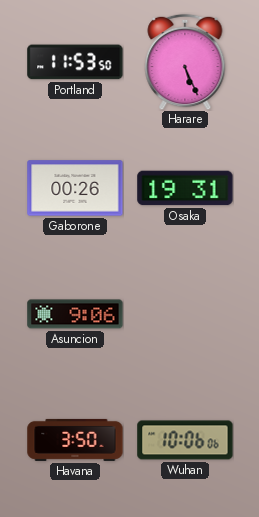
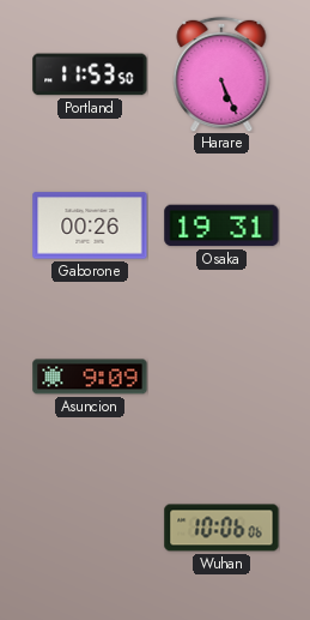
Asuncion: 9:06 -> 9:09 (90, 377)
Havana: 3:50 -> none (75, 440)
